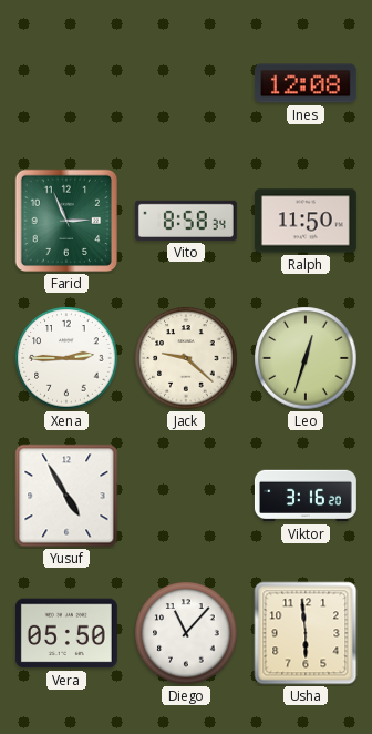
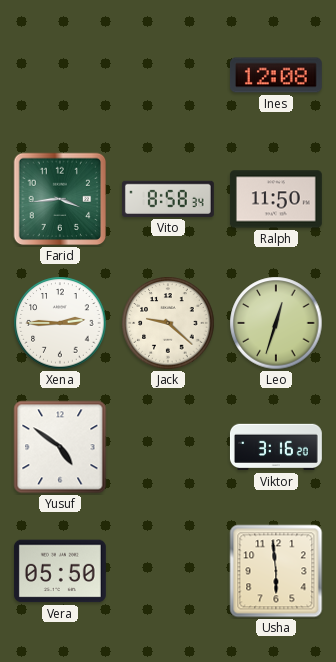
Farid: 2:56 -> 3:44 (60, 199)
Yusuf: 4:55 -> 4:51 (60, 447)
Diego: 11:07 -> none (186, 633)
